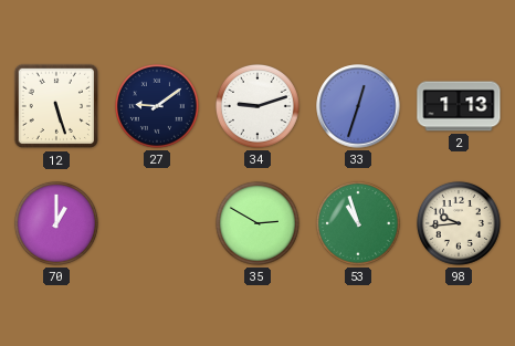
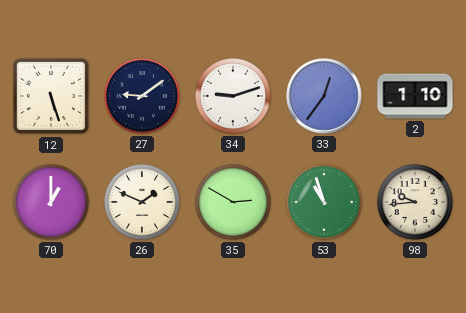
33: 12:33 -> 12:36 (324, 96)
2: 1:13 -> 1:10 (415, 96)
26: none -> 1:49 (142, 202)
